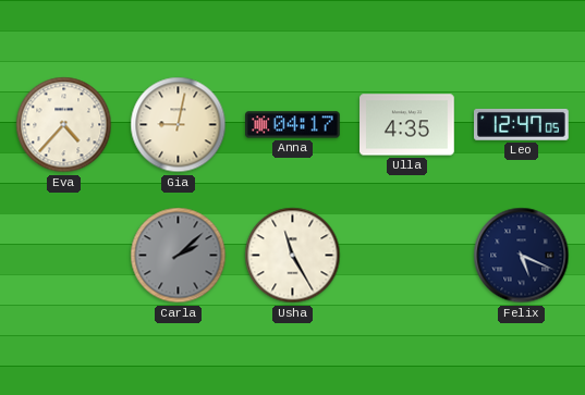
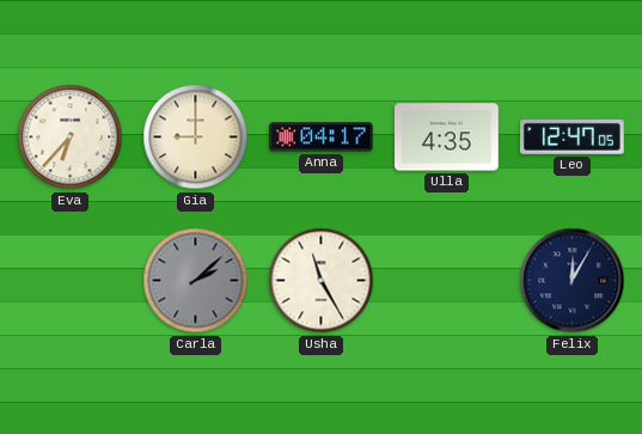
Eva: 4:37 -> 6:37 (71, 137)
Gia: 9:02 -> 9:00 (196, 137)
Felix: 5:19 -> 12:05 (573, 281)
